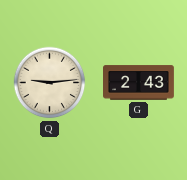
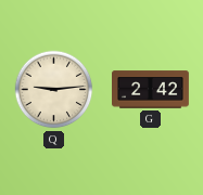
G: 2:43 -> 2:42 (151, 90)
